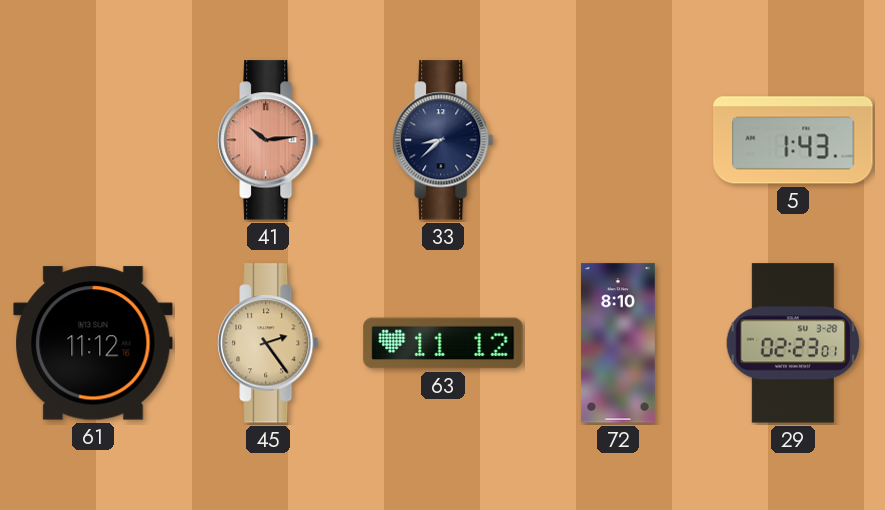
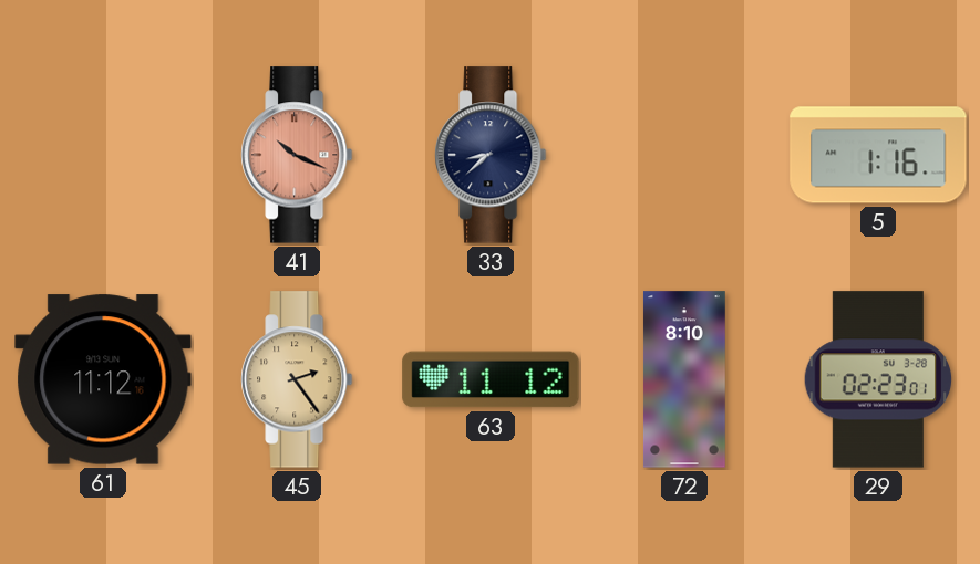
41: 10:14 -> 10:19 (297, 155)
5: 1:43 -> 1:16 (878, 155)
